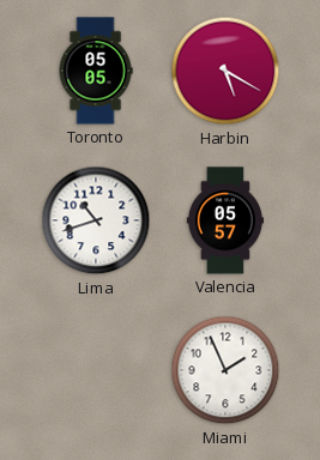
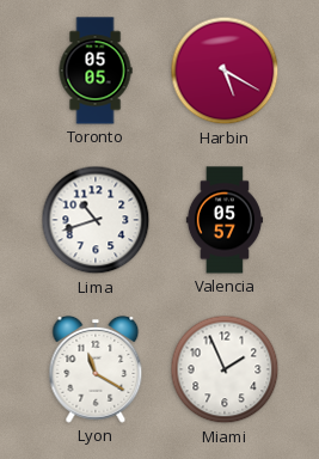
Lyon: none -> 11:20 (96, 369)
